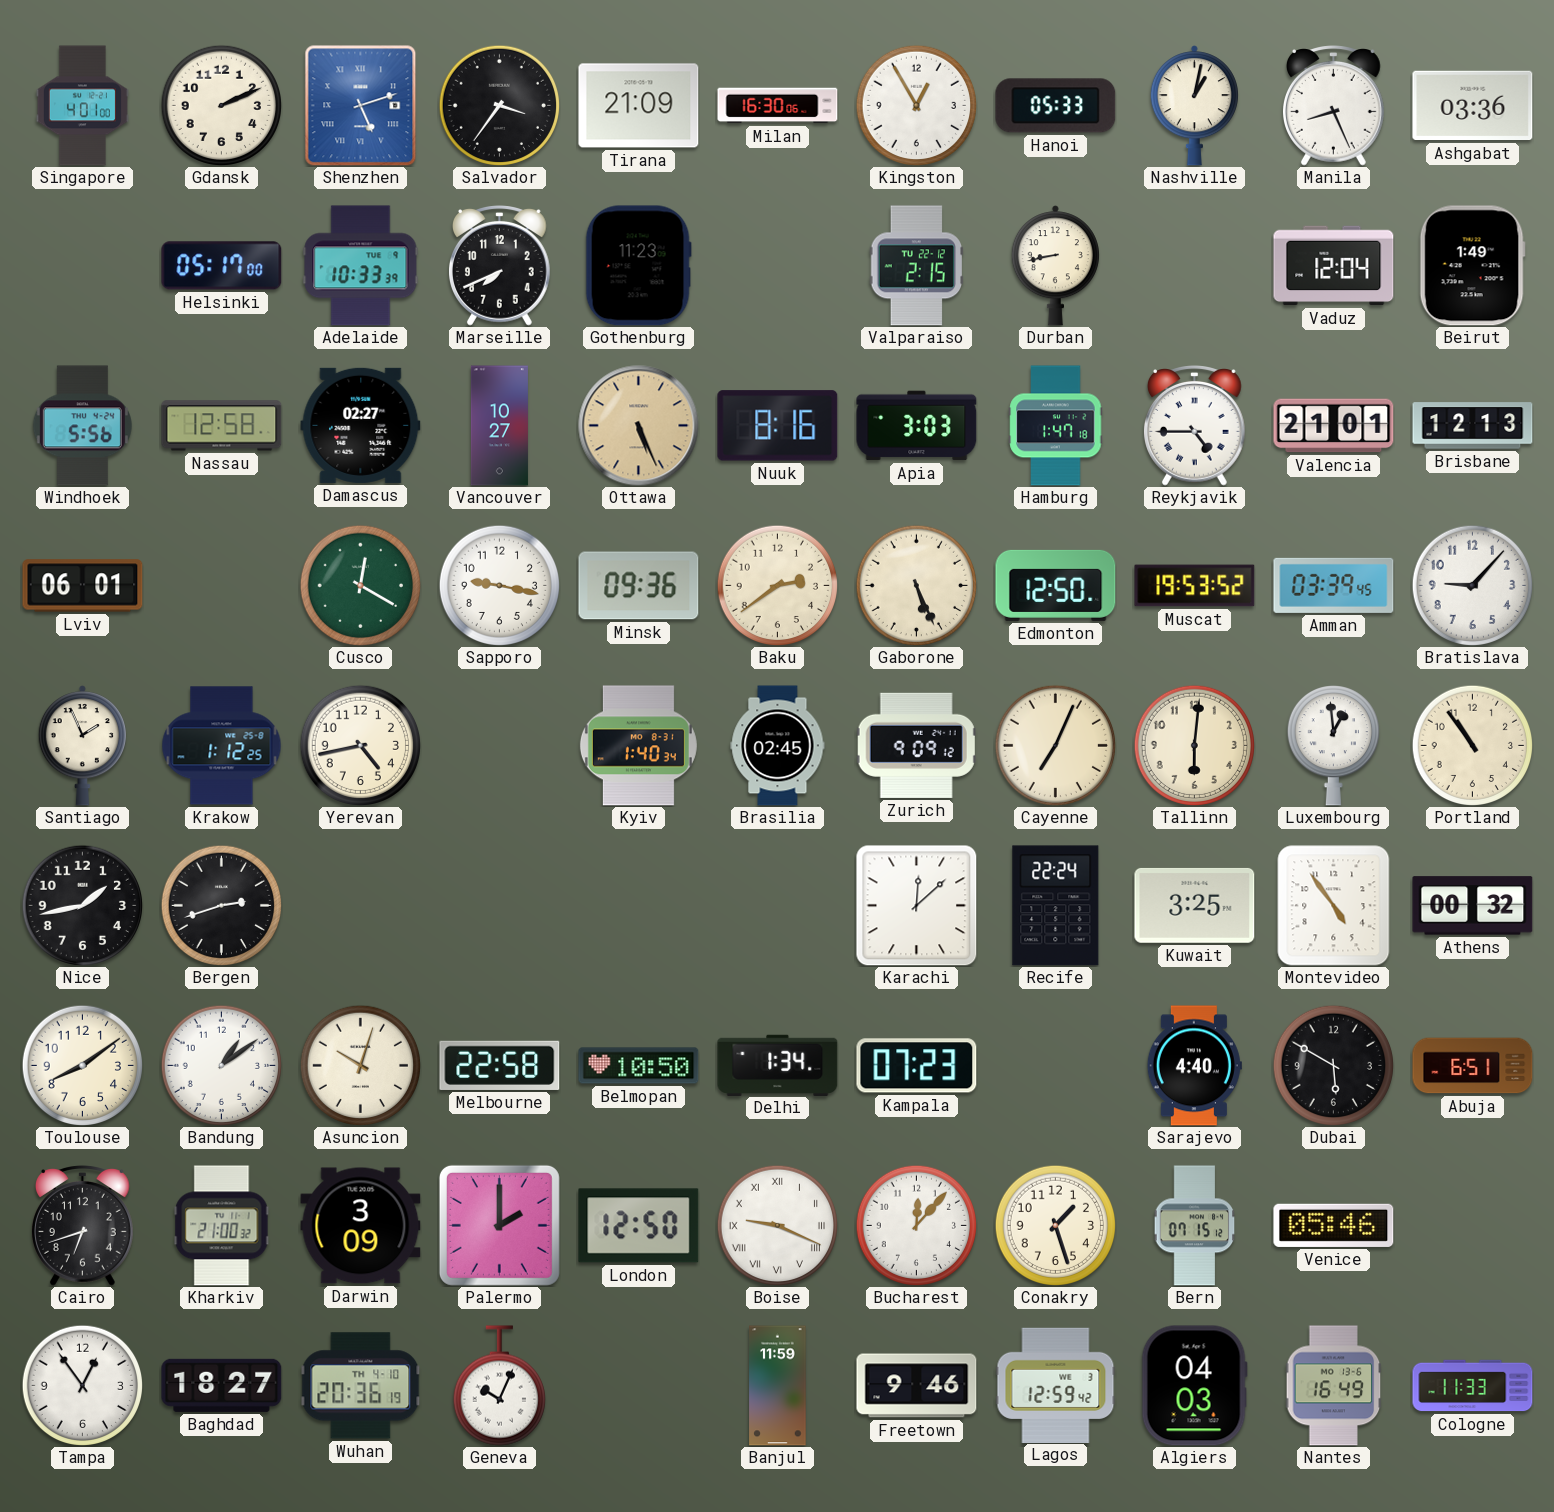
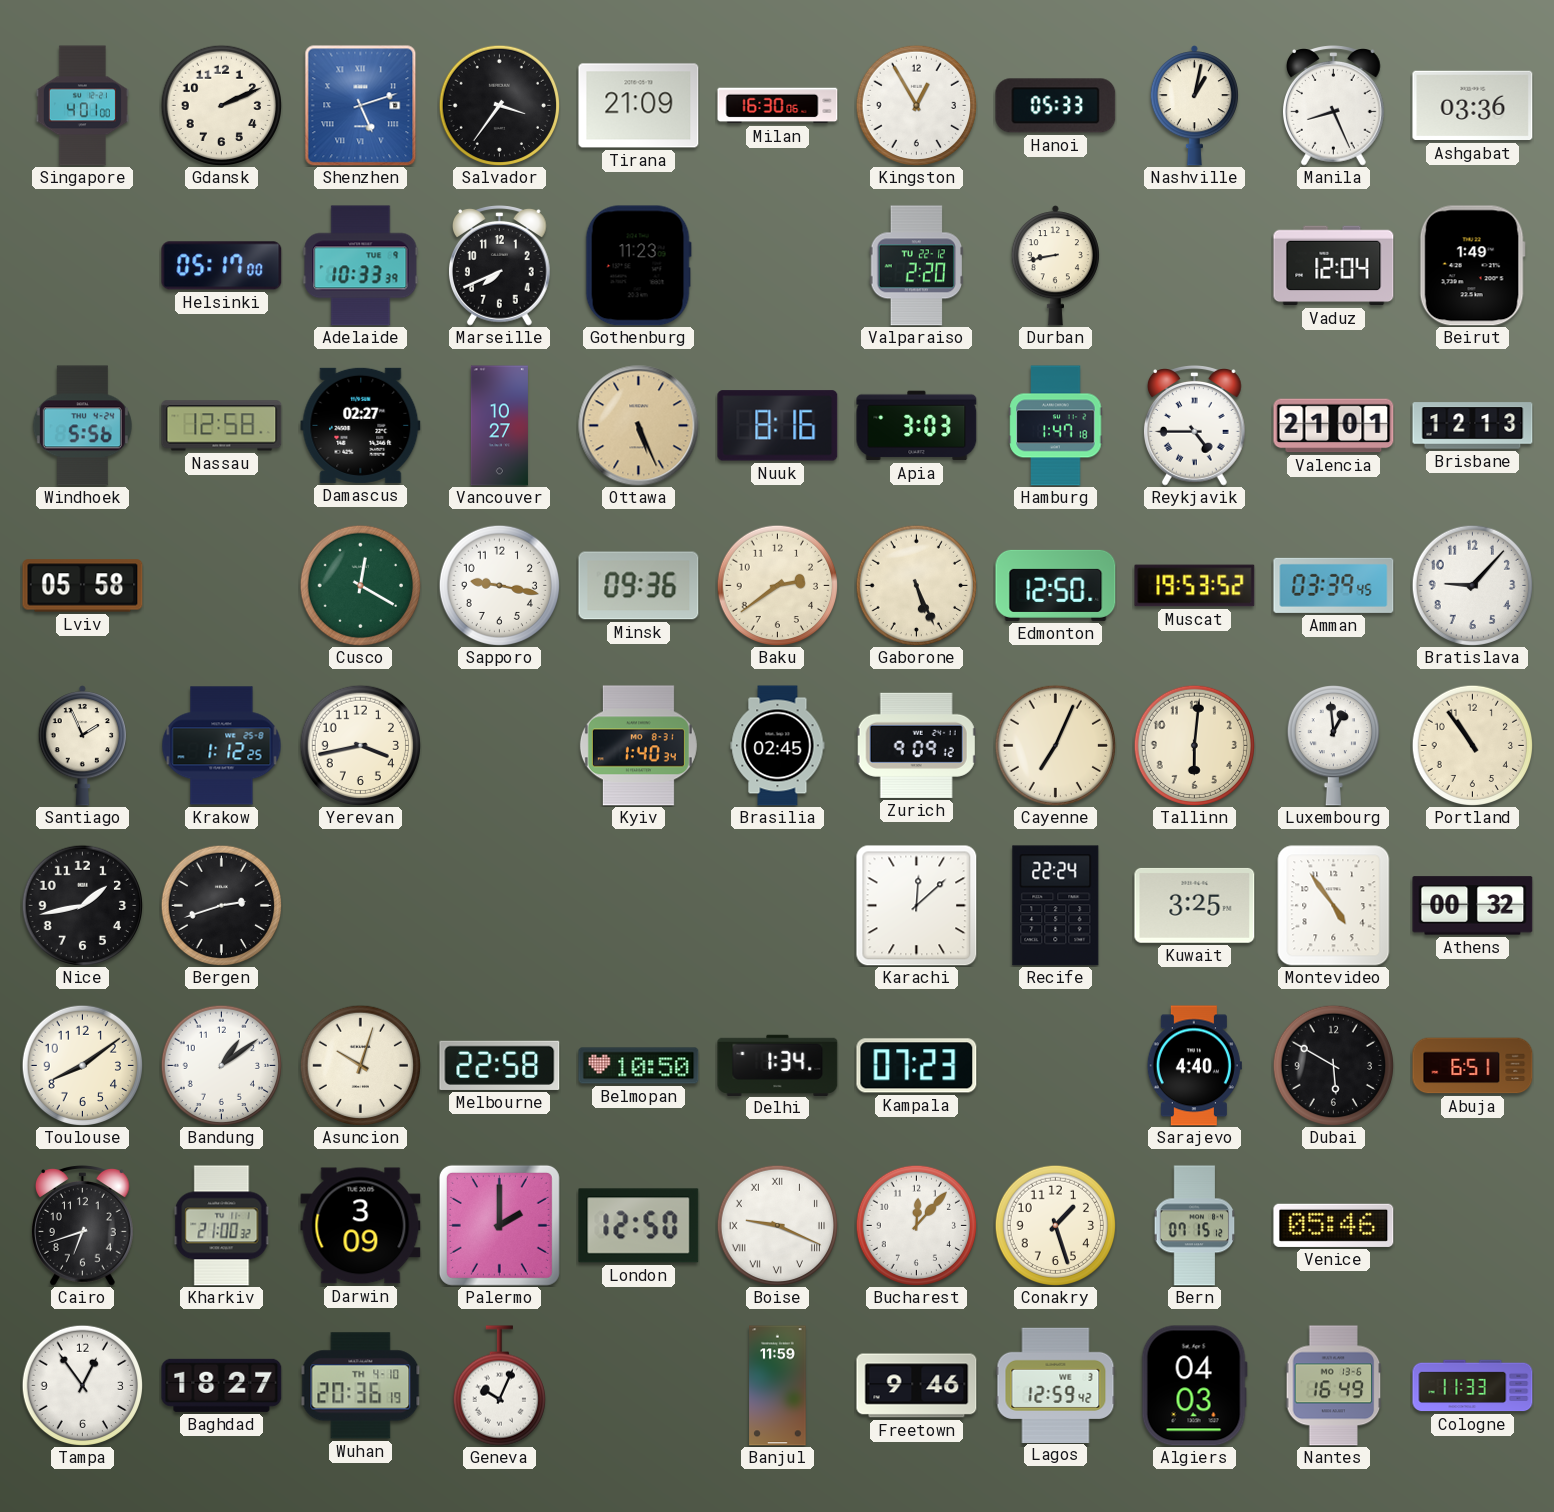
Valparaiso: 2:15 -> 2:20 (917, 266)
Lviv: 06:01 -> 05:58 (83, 586)
Yerevan: 4:43 -> 3:43 (360, 745)
